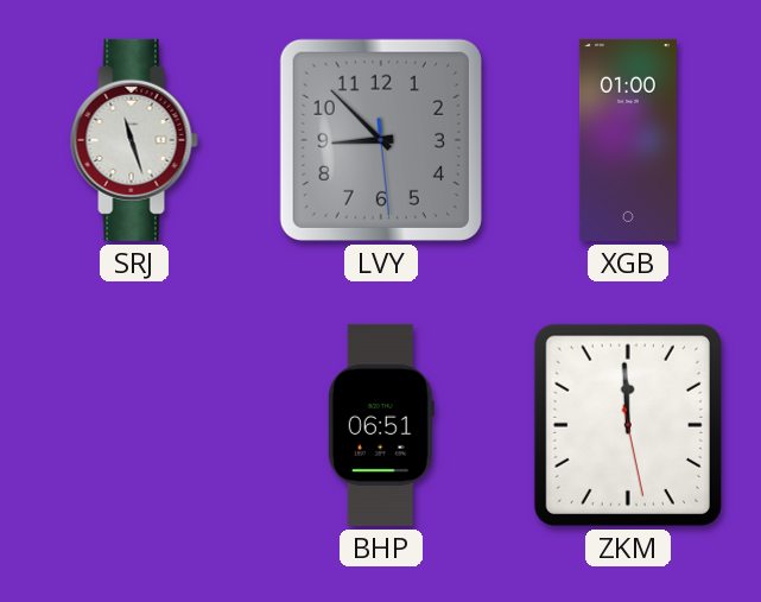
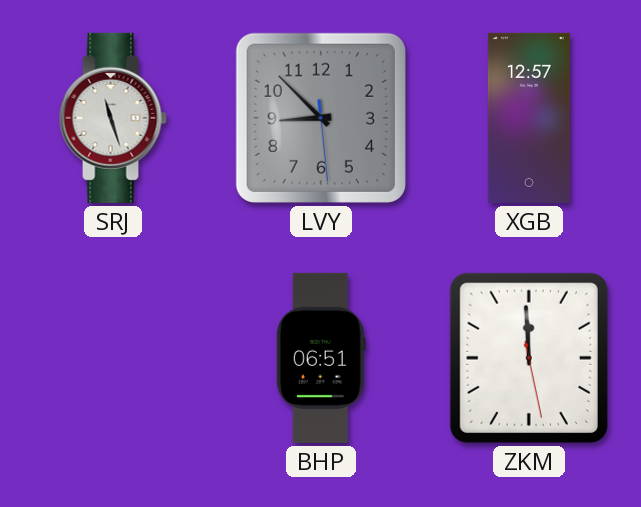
XGB: 01:00 -> 12:57 (529, 118)
